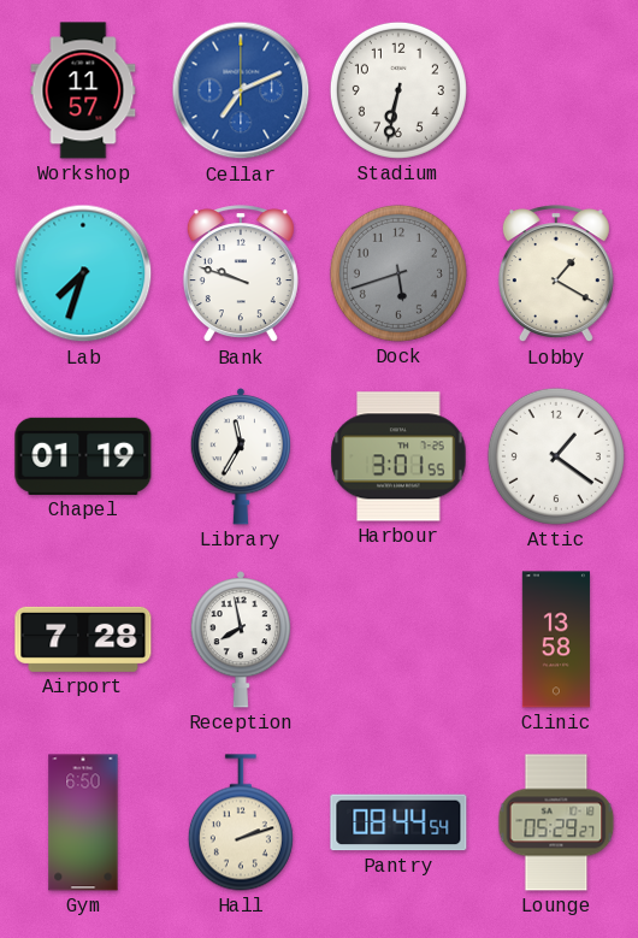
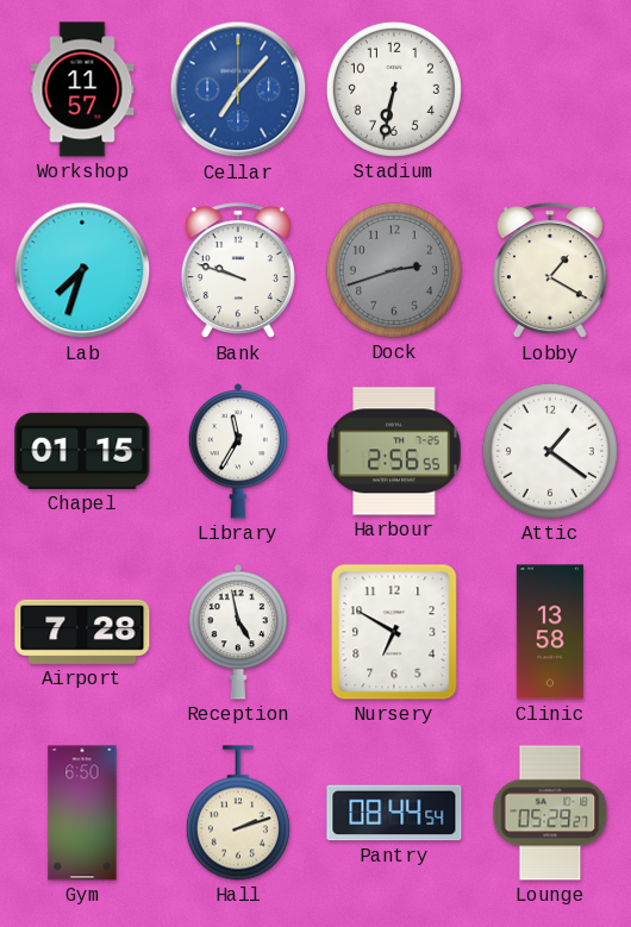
Cellar: 7:11 -> 7:07 (238, 89)
Dock: 5:42 -> 2:42 (394, 270)
Chapel: 01:19 -> 01:15 (82, 451)
Harbour: 3:01 -> 2:56 (394, 451)
Reception: 7:58 -> 4:58 (238, 632)
Nursery: none -> 6:50 (394, 632)
